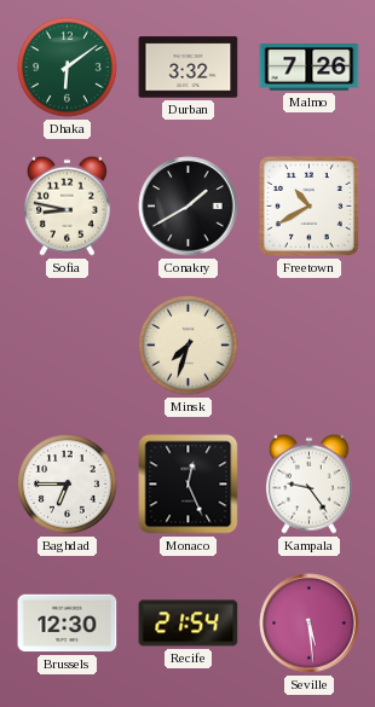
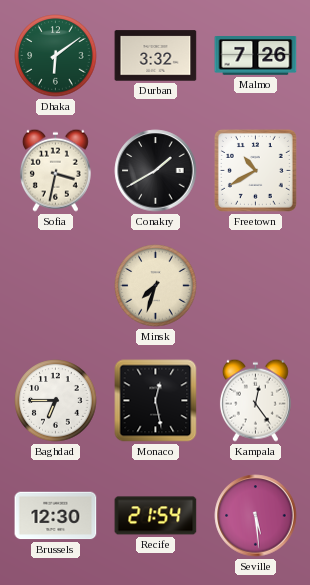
Sofia: 8:47 -> 3:32 (55, 170)
Monaco: 12:26 -> 12:28 (156, 401)
Kampala: 9:24 -> 12:24 (255, 400)
